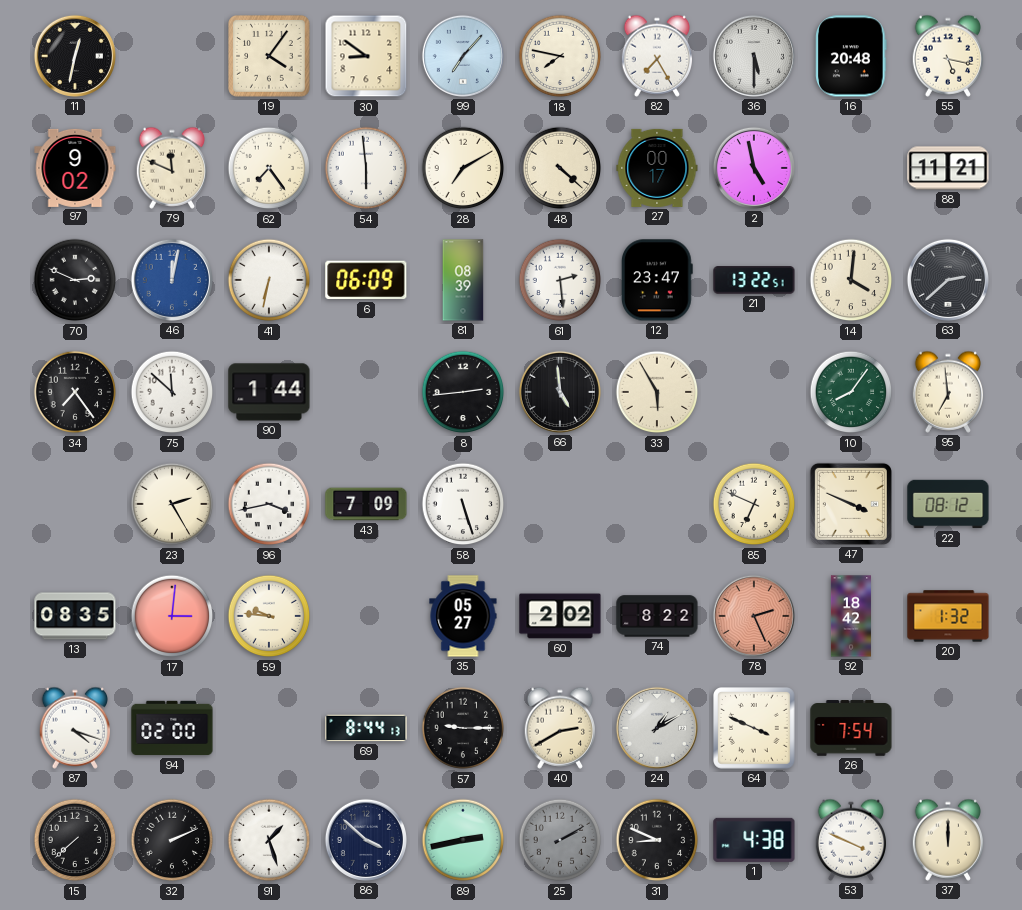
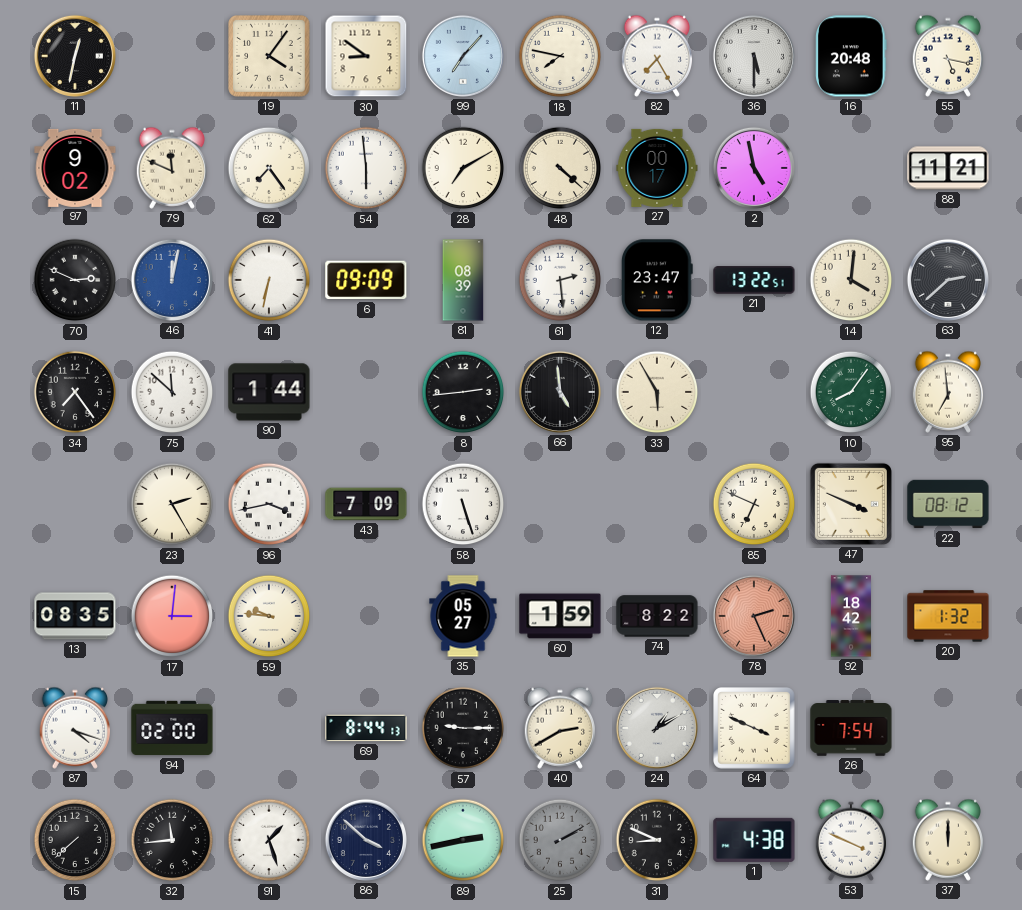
6: 06:09 -> 09:09 (366, 280)
60: 2:02 -> 1:59 (560, 616)
32: 2:11 -> 11:44 (172, 840)
